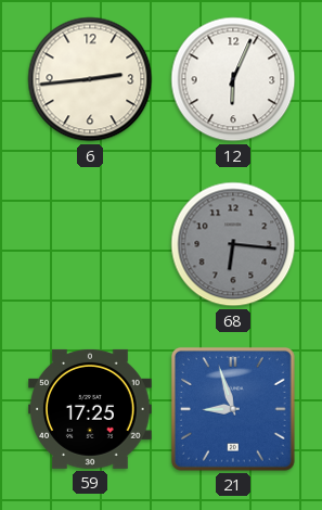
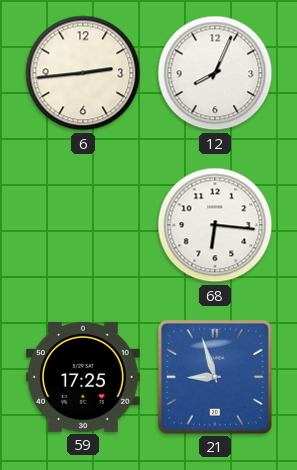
12: 6:04 -> 8:04 (215, 73)
68 dial: grey -> white (215, 225)
